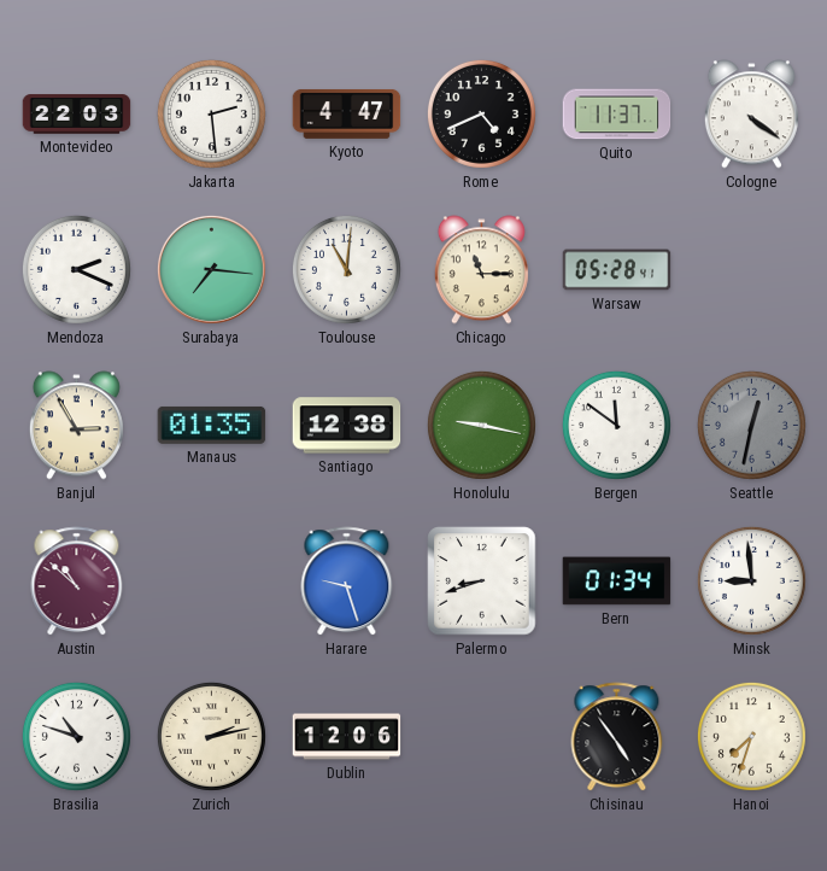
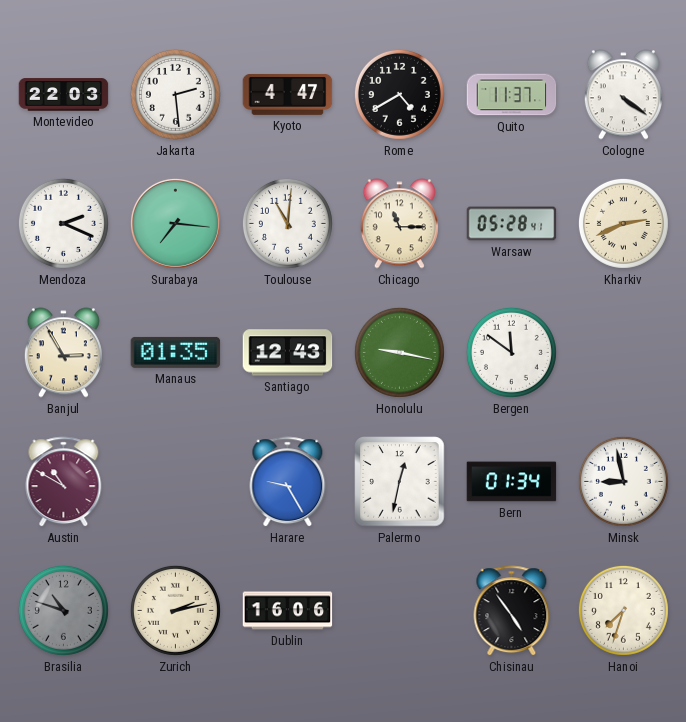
Rome: 4:41 -> 4:40 (399, 94)
Kharkiv: none -> 2:41 (623, 223)
Santiago: 12:38 -> 12:43 (288, 353)
Seattle: 12:32 -> none (751, 425)
Austin: 10:52 -> 10:50 (64, 482)
Harare: 9:27 -> 9:25 (288, 482)
Palermo: 8:42 -> 12:32 (400, 482)
Minsk: 8:59 -> 8:58 (623, 481)
Brasilia dial: white -> grey (63, 610)
Dublin: 12:06 -> 16:06 (288, 611)
